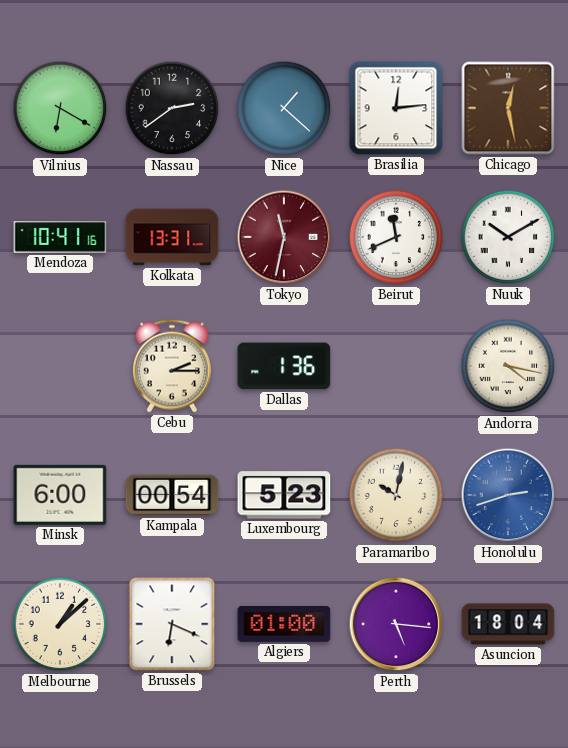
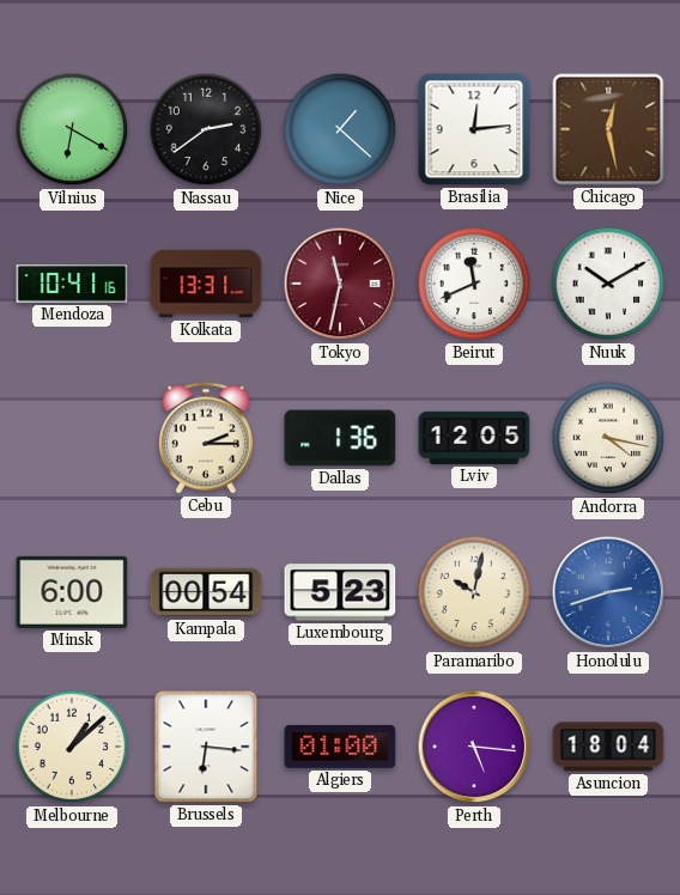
Lviv: none -> 12:05 (474, 438)
Brussels: 6:19 -> 6:16 (206, 747)
